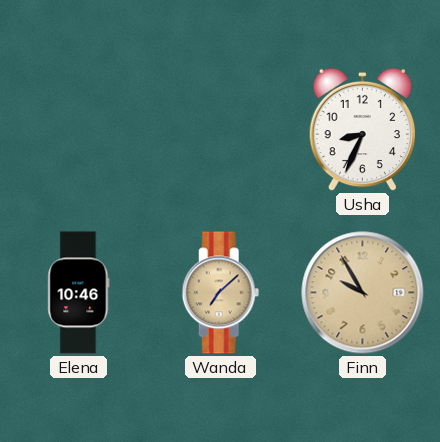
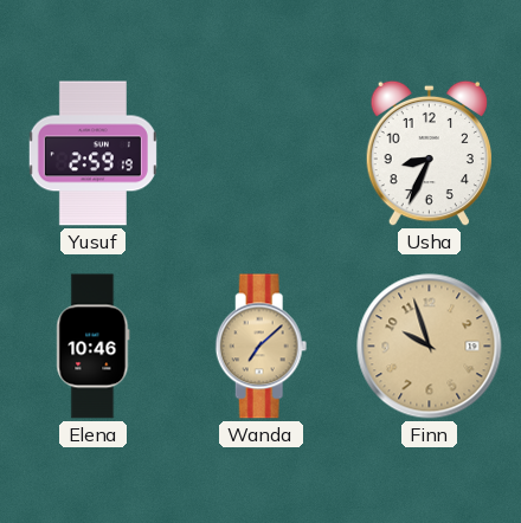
Yusuf: none -> 2:59 (92, 154)
Finn: 9:55 -> 9:57 (430, 347)
